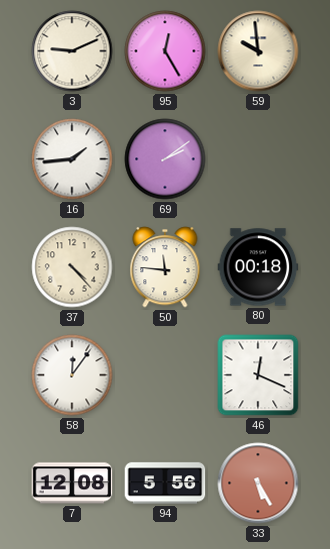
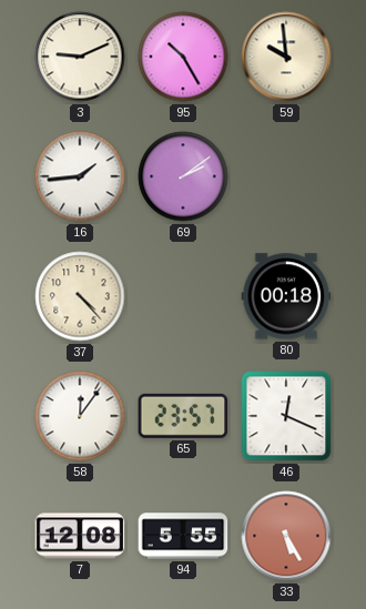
95: 12:25 -> 10:25 (183, 57)
50: 11:46 -> none (165, 267)
65: none -> 23:57 (183, 416)
94: 5:56 -> 5:55 (183, 536)
